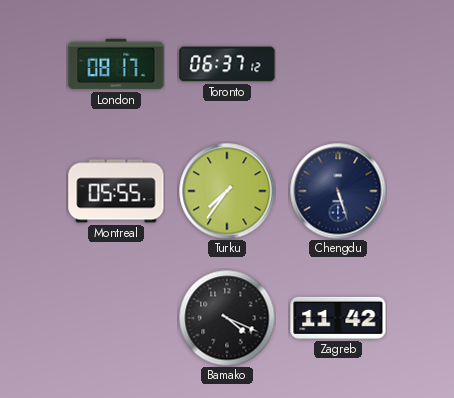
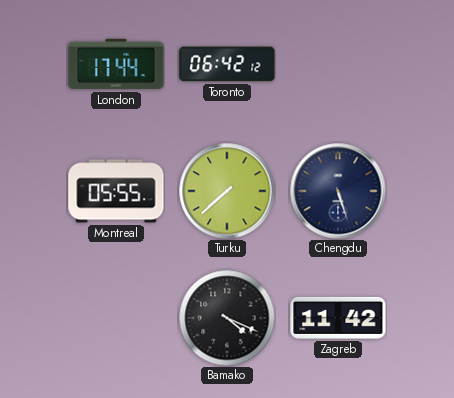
London: 08:17 -> 17:44 (116, 64)
Toronto: 06:37 -> 06:42 (227, 64)
Turku: 7:36 -> 7:38 (227, 191)
